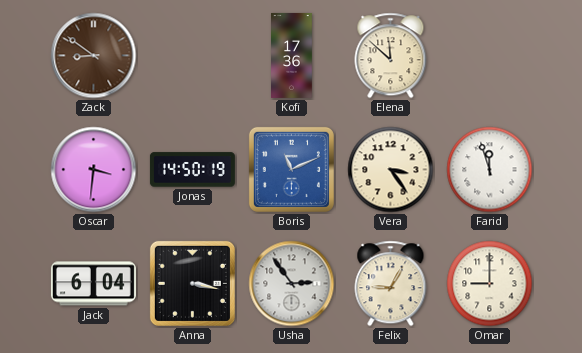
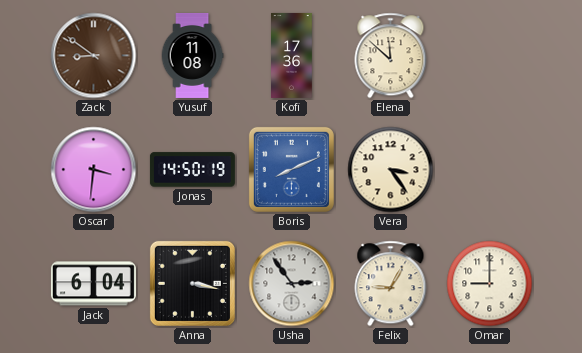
Yusuf: none -> 11:08 (192, 55)
Boris: 11:11 -> 8:11 (291, 169)
Farid: 11:57 -> none (490, 170)
